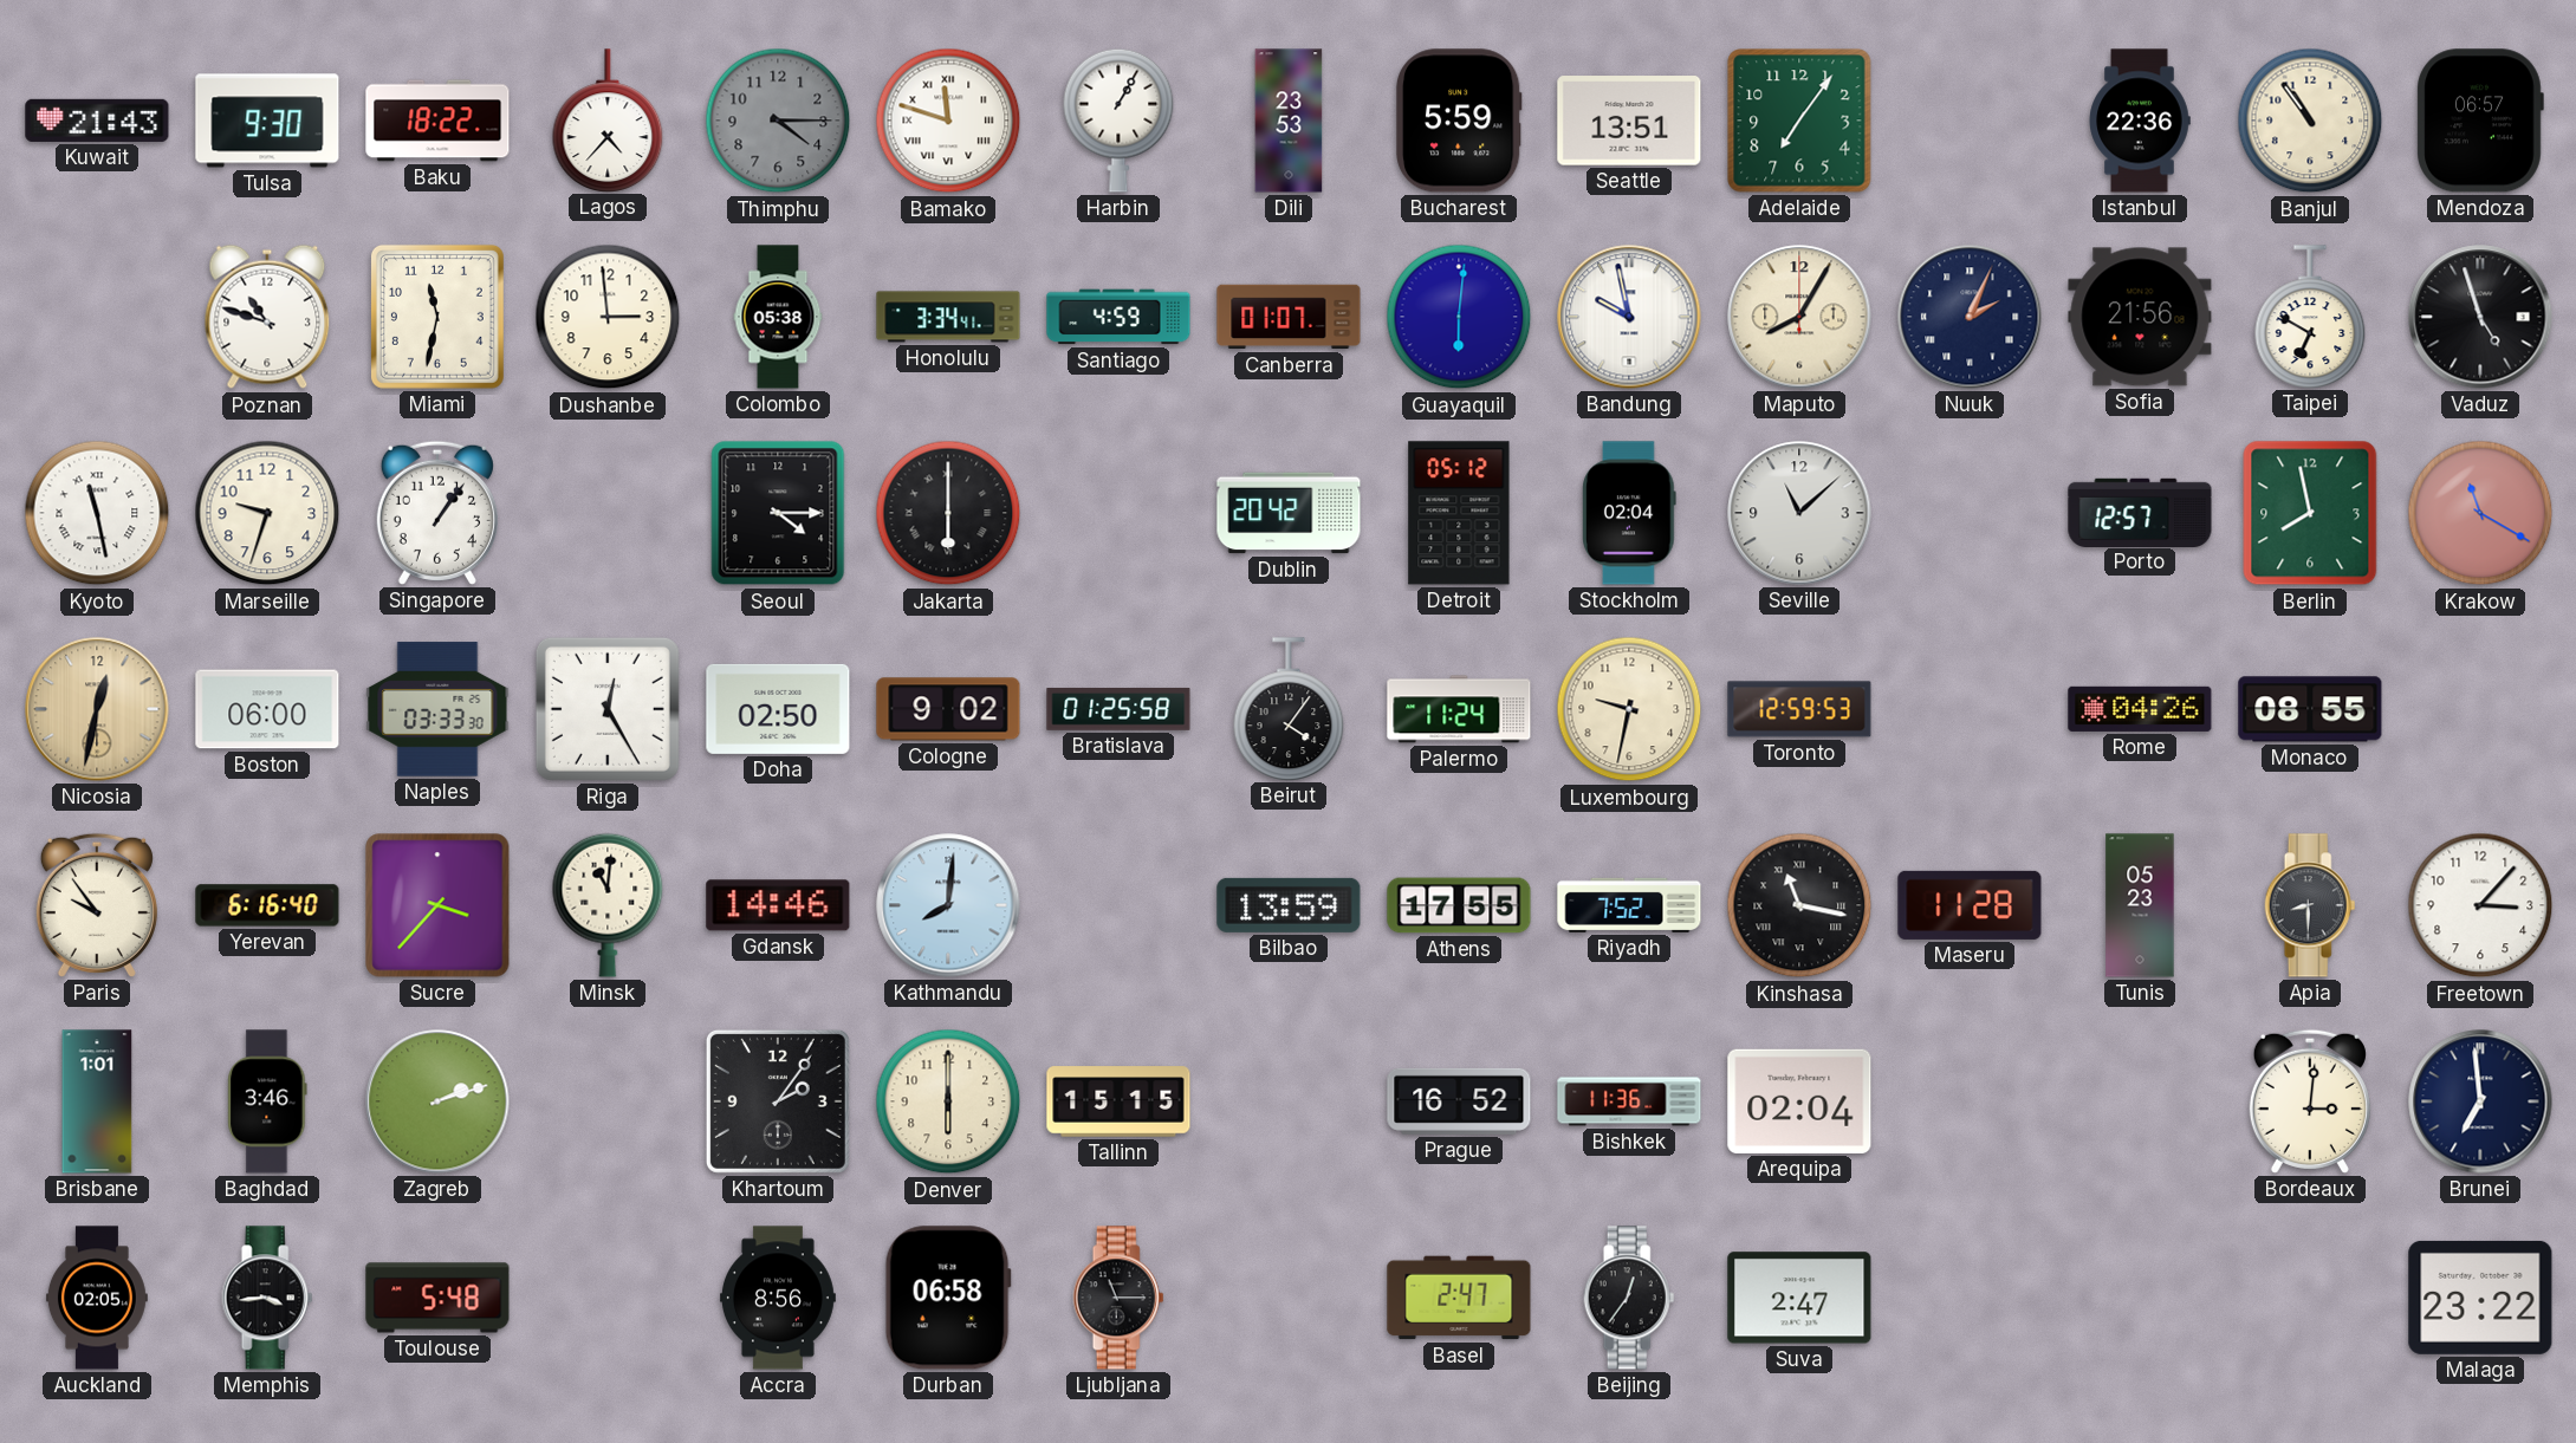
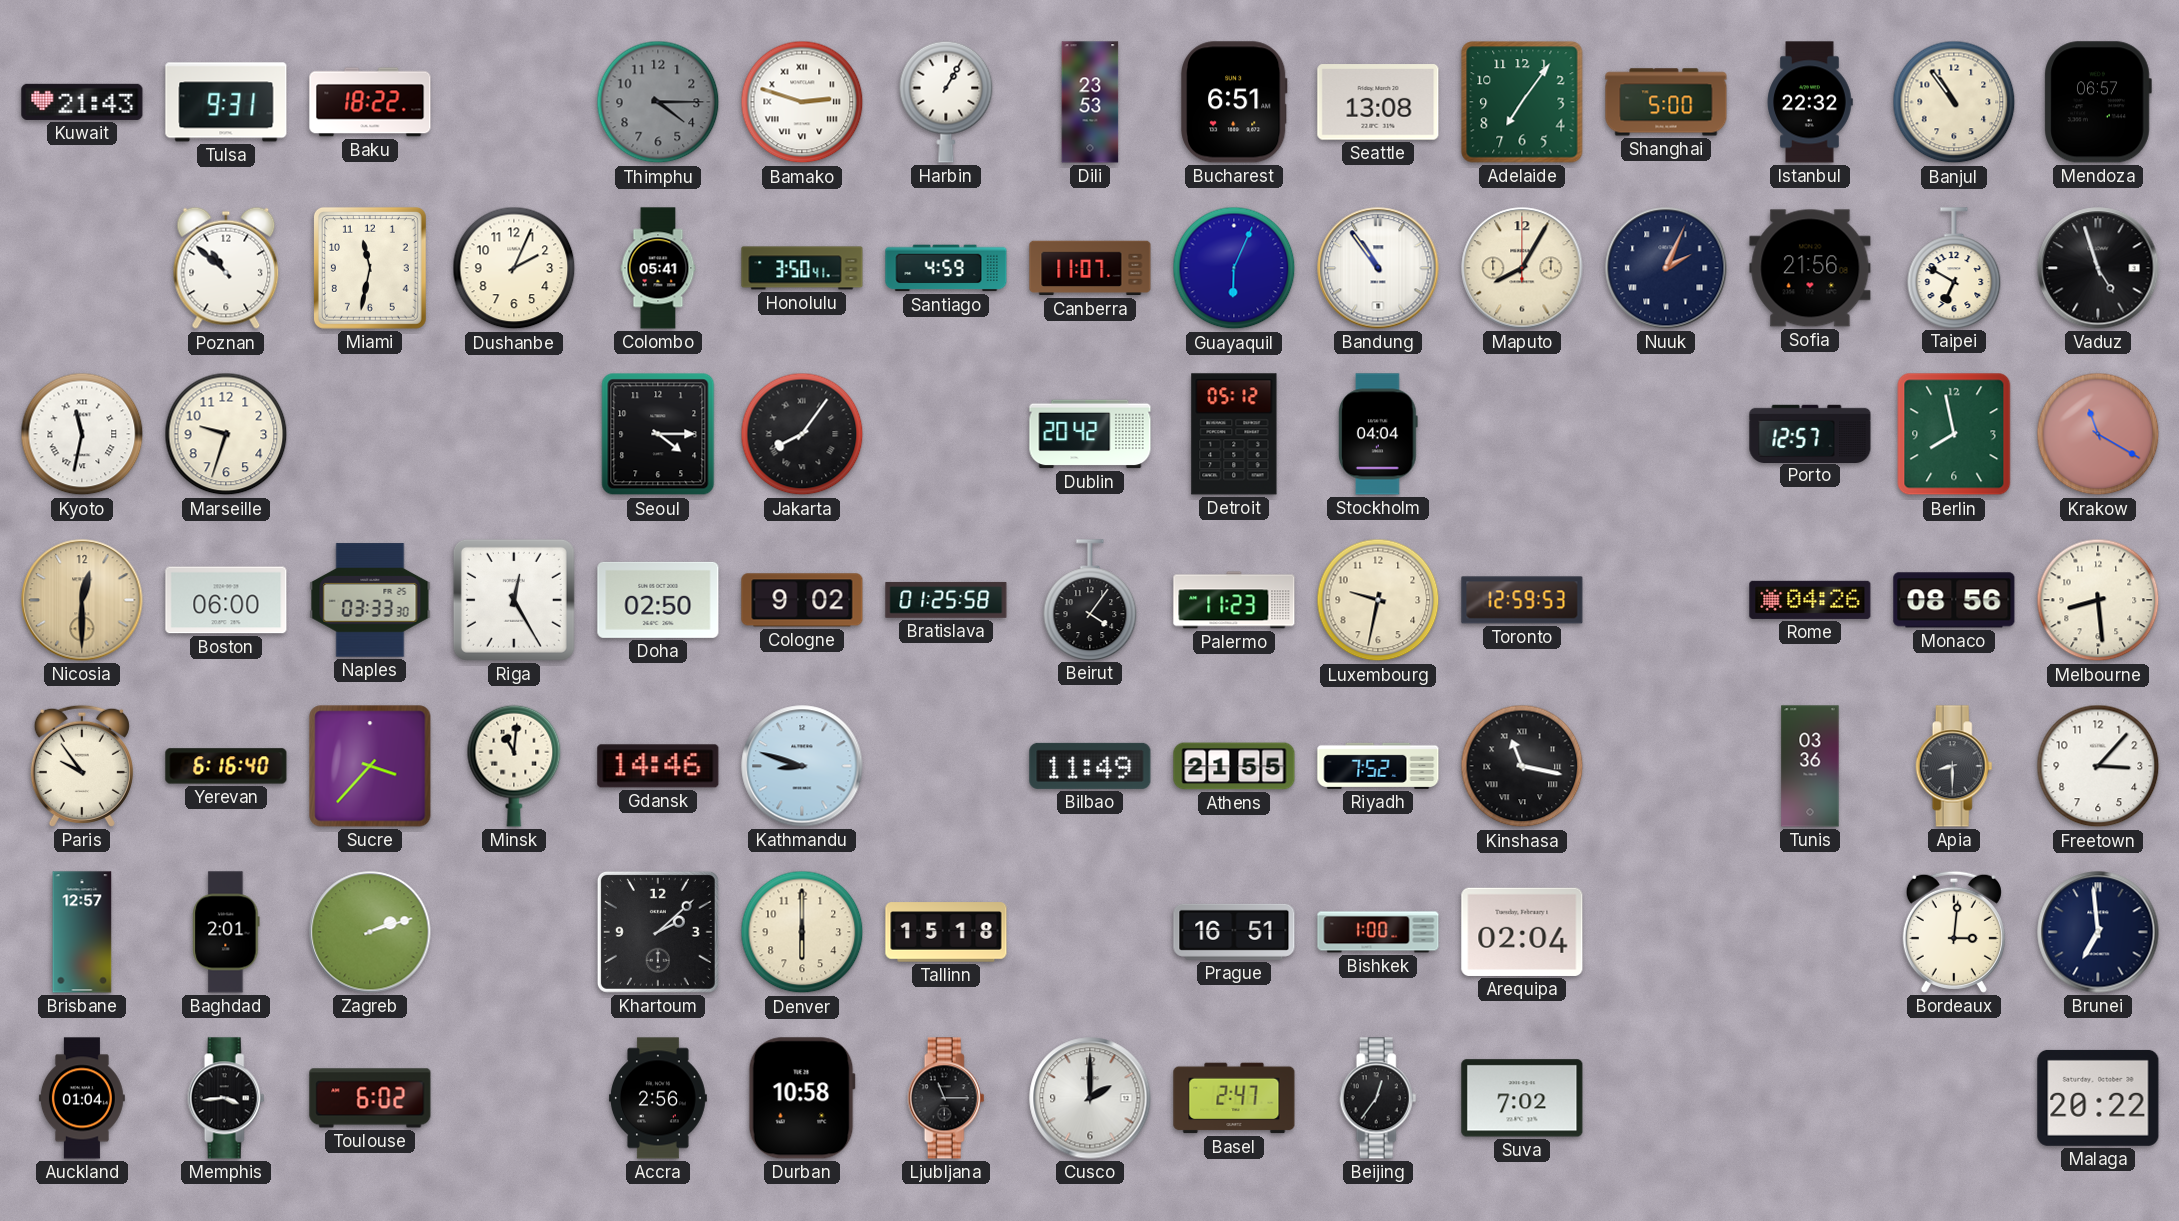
Tulsa: 9:30 -> 9:31 (226, 102)
Lagos: 4:37 -> none (608, 121)
Bamako: 11:48 -> 2:48 (802, 102)
Bucharest: 5:59 -> 6:51 (1234, 102)
Seattle: 13:51 -> 13:08 (1378, 102)
Shanghai: none -> 5:00 (1666, 102)
Istanbul: 22:36 -> 22:32 (1810, 102)
Poznan: 10:48 -> 10:52 (226, 268)
Dushanbe: 2:59 -> 2:04 (514, 268)
Colombo: 05:38 -> 05:41 (658, 268)
Honolulu: 3:34 -> 3:50 (802, 268)
Canberra: 01:07 -> 11:07 (1090, 268)
Guayaquil: 6:01 -> 6:04 (1234, 268)
Bandung: 9:58 -> 10:54 (1378, 268)
Kyoto: 11:28 -> 11:32 (82, 434)
Singapore: 1:06 -> none (437, 513)
Jakarta: 6:00 -> 8:06 (802, 434)
Stockholm: 02:04 -> 04:04 (1378, 434)
Seville: 11:08 -> none (1799, 513)
Nicosia: 12:32 -> 12:30 (82, 600)
Palermo: 11:24 -> 11:23 (1234, 600)
Monaco: 08:55 -> 08:56 (1954, 600)
Melbourne: none -> 8:29 (2098, 600)
Kathmandu: 8:01 -> 8:48 (802, 766)
Bilbao: 13:59 -> 11:49 (1090, 766)
Athens: 17:55 -> 21:55 (1234, 766)
Maseru: 11:28 -> none (1970, 905)
Tunis: 05:23 -> 03:36 (1810, 766)
Brisbane: 1:01 -> 12:57 (82, 932)
Baghdad: 3:46 -> 2:01 (226, 932)
Khartoum: 2:06 -> 2:08 (658, 932)
Tallinn: 15:15 -> 15:18 (946, 932)
Prague: 16:52 -> 16:51 (1234, 932)
Bishkek: 11:36 -> 1:00 (1378, 932)
Auckland: 02:05 -> 01:04 (82, 1098)
Toulouse: 5:48 -> 6:02 (370, 1098)
Accra: 8:56 -> 2:56 (658, 1098)
Durban: 06:58 -> 10:58 (802, 1098)
Cusco: none -> 2:00 (1090, 1098)
Suva: 2:47 -> 7:02 (1522, 1098)
Malaga: 23:22 -> 20:22 (2098, 1098)
